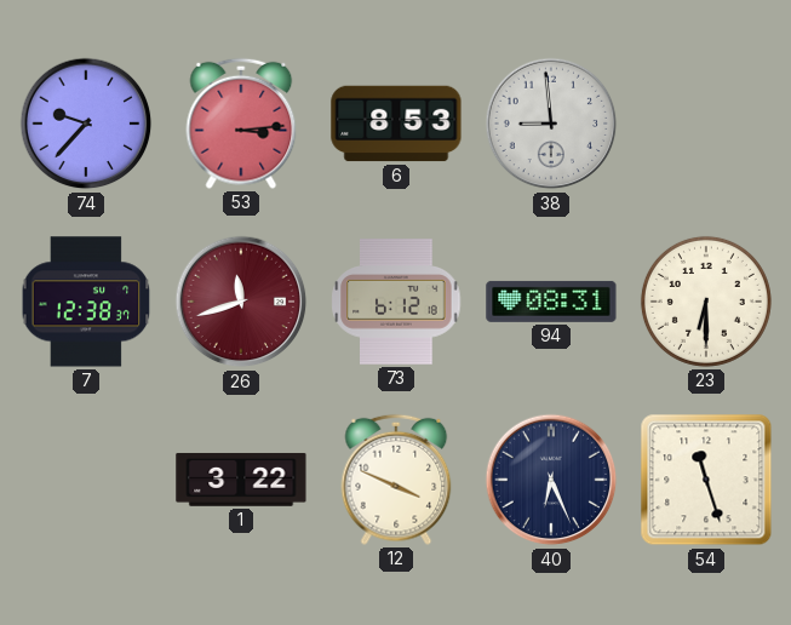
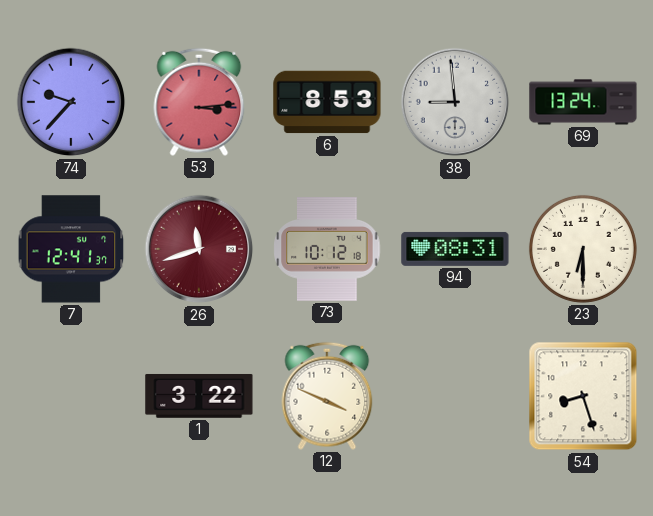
69: none -> 13:24 (583, 102)
7: 12:38 -> 12:41 (71, 249)
73: 6:12 -> 10:12 (327, 249)
40: 6:26 -> none (551, 480)
54: 11:27 -> 8:27 (583, 396)
